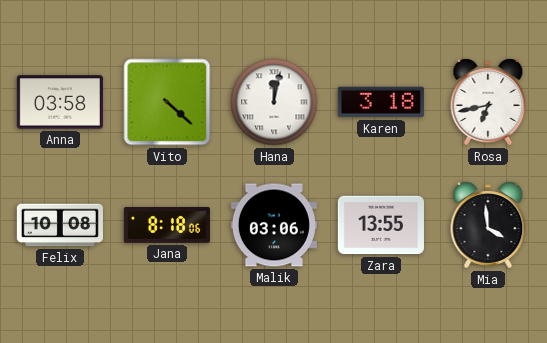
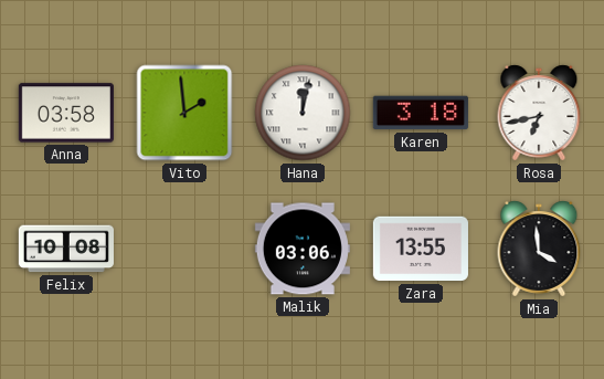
Vito: 4:22 -> 1:59 (184, 113)
Jana: 8:18 -> none (167, 226)
